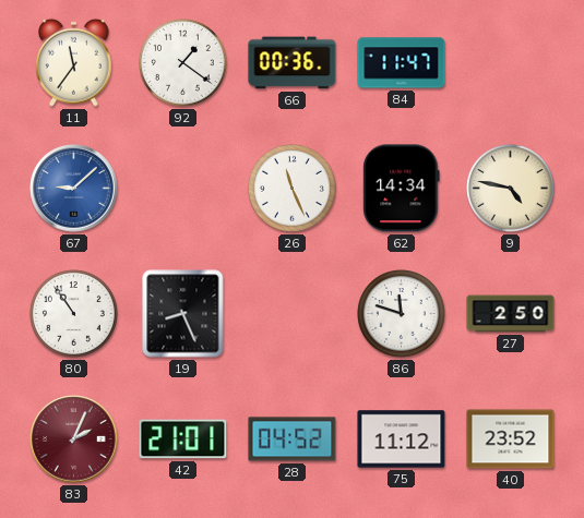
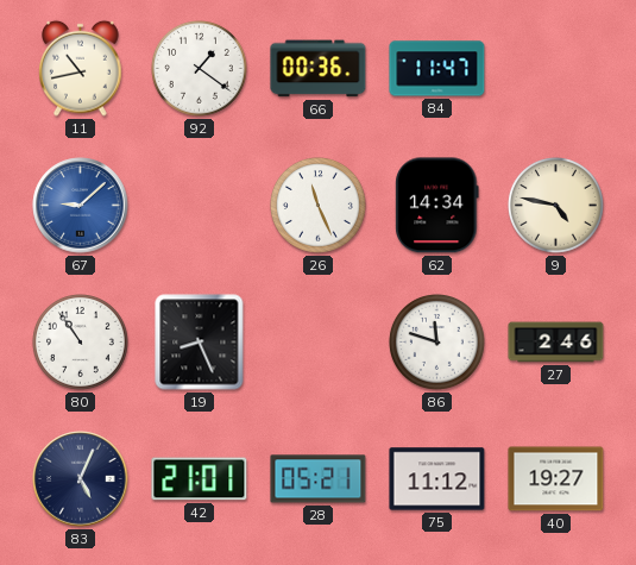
11: 11:36 -> 10:43 (81, 68)
27: 2:50 -> 2:46 (556, 343)
83: 2:04 -> 5:04 (81, 479)
83 dial: burgundy -> navy (81, 479)
28: 04:52 -> 05:21 (319, 479)
40: 23:52 -> 19:27 (556, 479)
